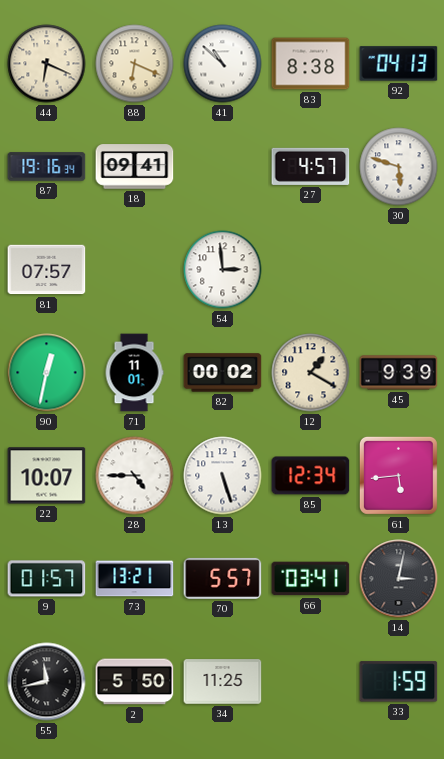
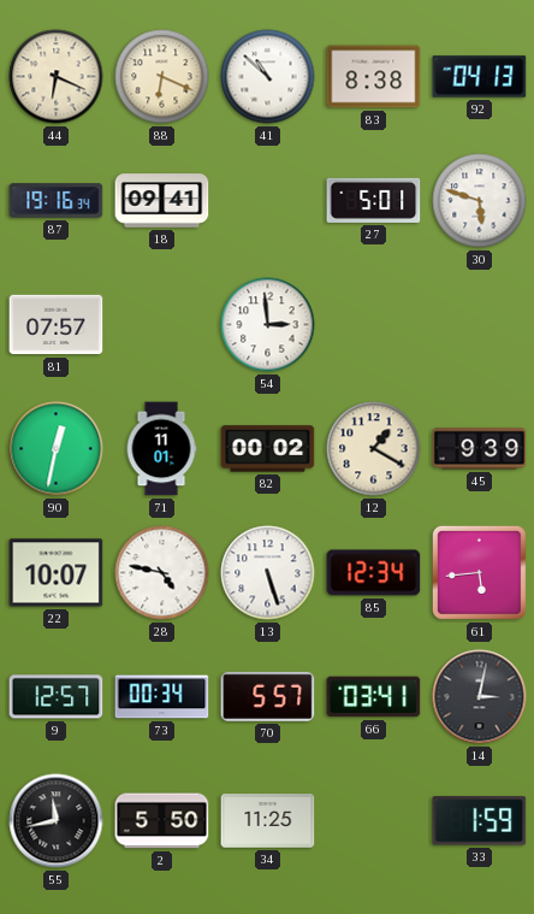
27: 4:57 -> 5:01 (374, 200)
28: 4:45 -> 4:47 (162, 573)
9: 01:57 -> 12:57 (57, 697)
73: 13:21 -> 00:34 (162, 697)
